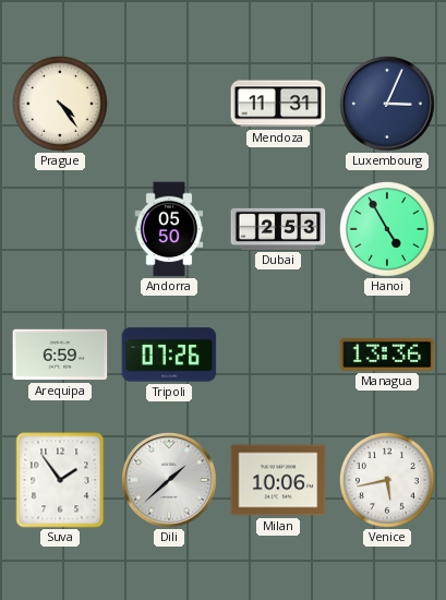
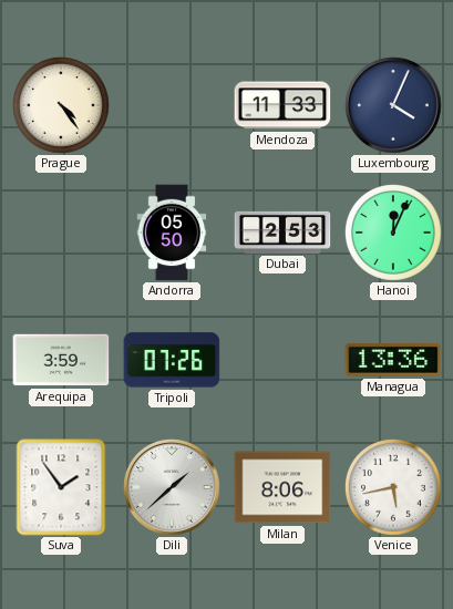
Mendoza: 11:31 -> 11:33 (282, 105)
Luxembourg: 3:04 -> 4:04 (394, 106)
Hanoi: 4:55 -> 12:04 (393, 233)
Arequipa: 6:59 -> 3:59 (61, 360)
Milan: 10:06 -> 8:06 (282, 487)
